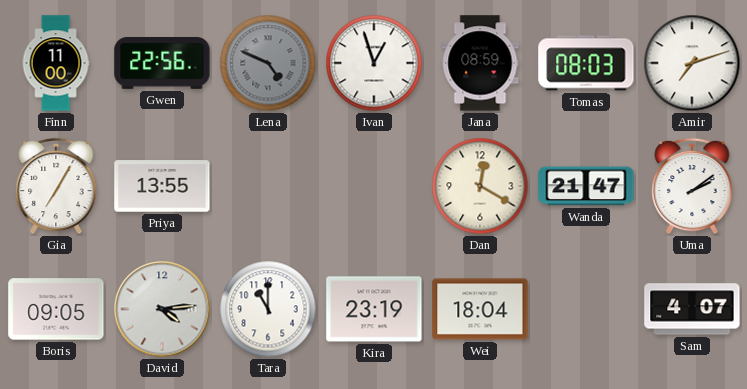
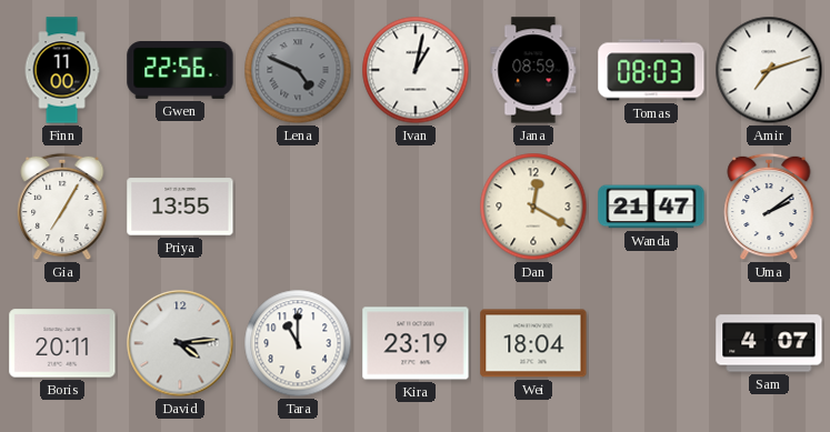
Ivan: 12:57 -> 1:02 (416, 70)
Boris: 09:05 -> 20:11 (62, 343)
